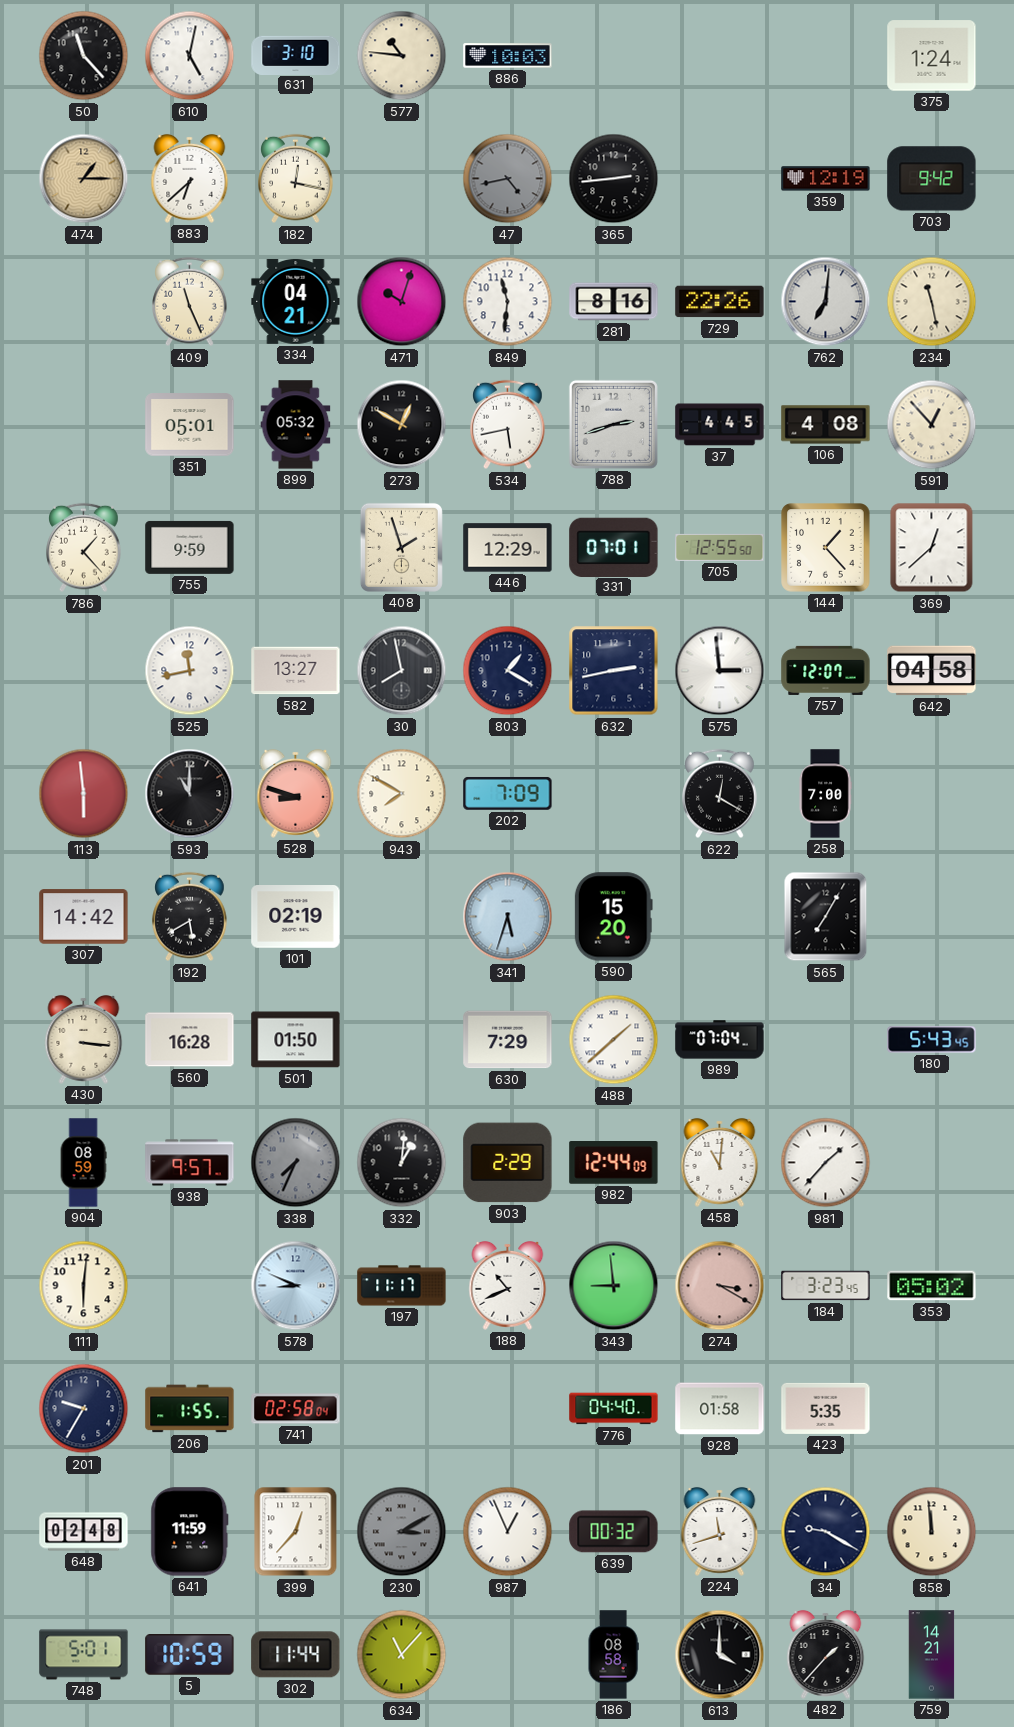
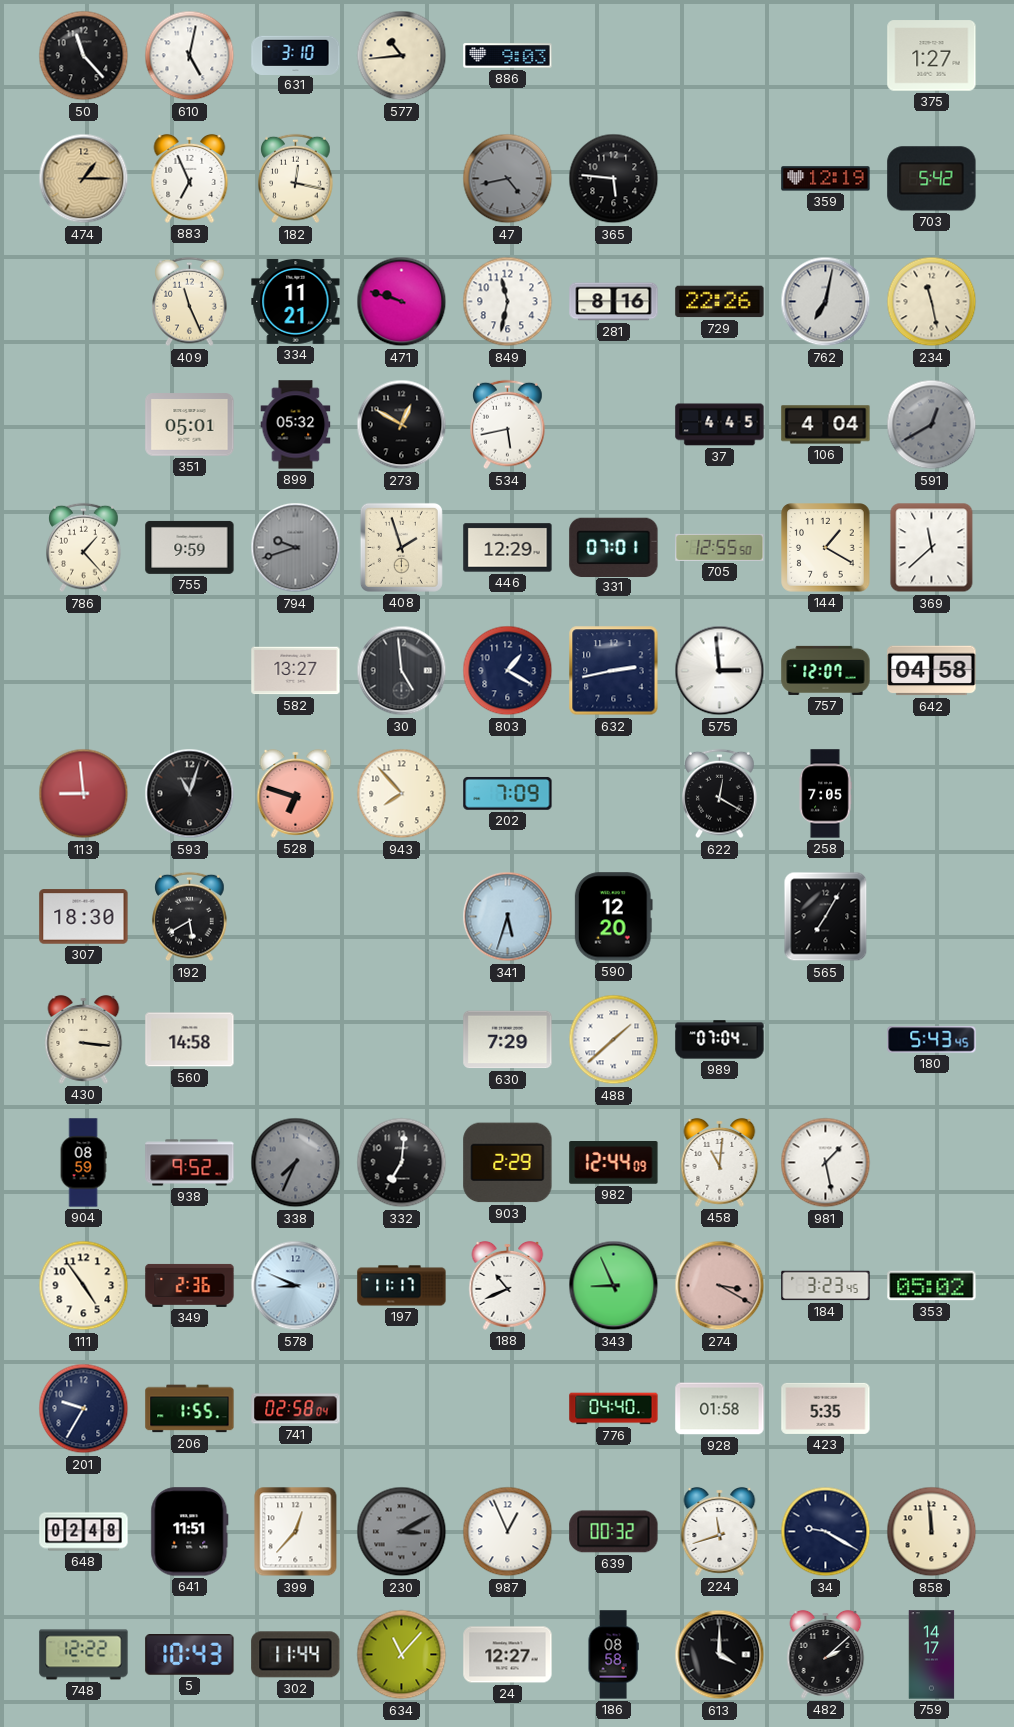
577: 10:46 -> 10:44 (402, 56)
886: 10:03 -> 9:03 (508, 56)
375: 1:24 -> 1:27 (932, 56)
883: 6:38 -> 6:56 (190, 178)
365: 2:44 -> 5:46 (614, 179)
703: 9:42 -> 5:42 (932, 179)
334: 04:21 -> 11:21 (296, 301)
471: 10:03 -> 9:48 (402, 302)
849: 11:31 -> 11:32 (508, 302)
762: 7:01 -> 7:02 (826, 302)
788: 2:42 -> none (613, 424)
106: 4:08 -> 4:04 (826, 425)
591: 12:53 -> 12:40 (932, 425)
591 dial: cream -> grey (932, 425)
794: none -> 9:42 (296, 548)
144: 1:23 -> 1:20 (826, 548)
369: 12:38 -> 11:38 (932, 548)
525: 11:43 -> none (190, 671)
30: 7:58 -> 4:59 (402, 671)
113: 5:59 -> 8:59 (84, 794)
593: 11:00 -> 11:03 (190, 794)
528: 8:48 -> 6:48 (296, 793)
943: 7:50 -> 7:53 (402, 794)
258: 7:00 -> 7:05 (825, 794)
307: 14:42 -> 18:30 (84, 917)
101: 02:19 -> none (296, 917)
590: 15:20 -> 12:20 (613, 917)
560: 16:28 -> 14:58 (190, 1040)
501: 01:50 -> none (296, 1040)
938: 9:57 -> 9:52 (190, 1163)
332: 1:01 -> 7:01 (402, 1163)
981: 1:37 -> 1:28 (826, 1163)
111: 6:01 -> 4:54 (84, 1286)
349: none -> 2:36 (190, 1285)
343: 8:59 -> 8:56 (614, 1286)
641: 11:59 -> 11:51 (190, 1532)
748: 5:01 -> 12:22 (84, 1655)
5: 10:59 -> 10:43 (190, 1655)
24: none -> 12:27 (508, 1655)
482: 1:37 -> 2:08 (826, 1654)
759: 14:21 -> 14:17 (932, 1655)
